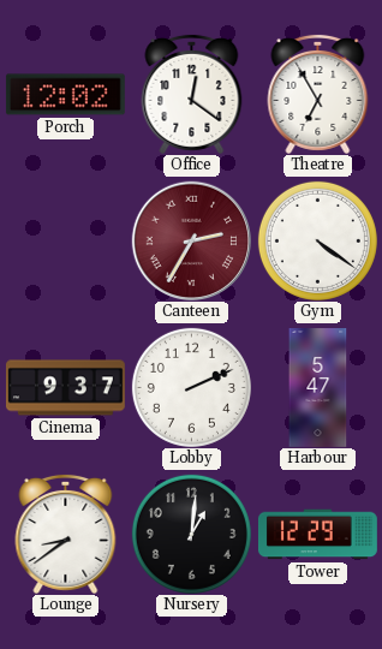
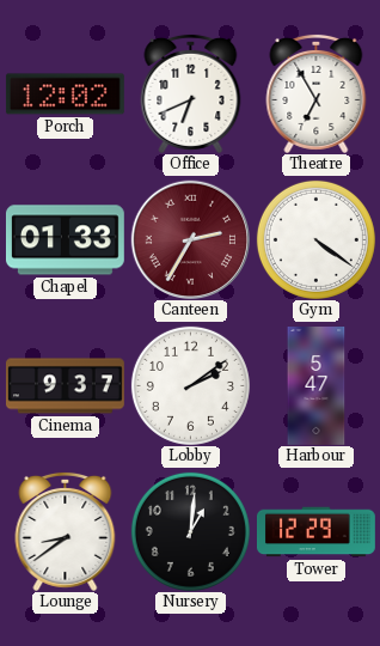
Office: 12:21 -> 6:41 (191, 93)
Chapel: none -> 01:33 (65, 240)
Lobby: 2:11 -> 2:09 (190, 385)
